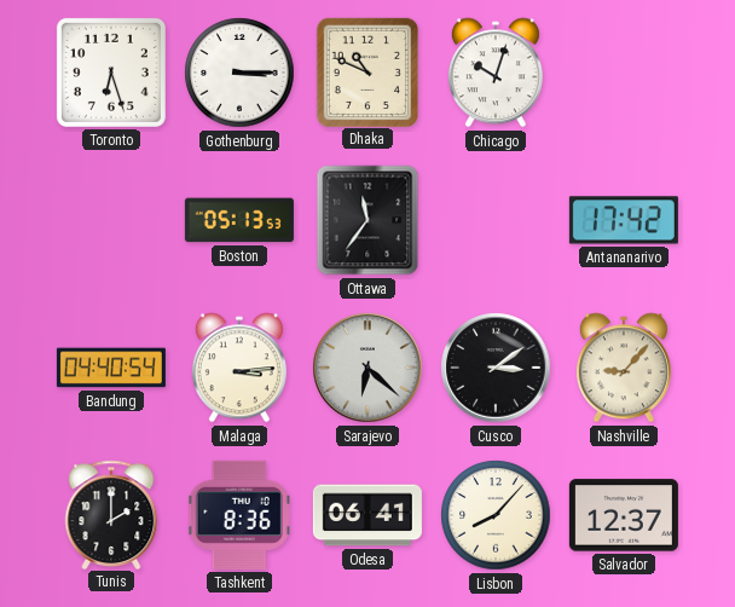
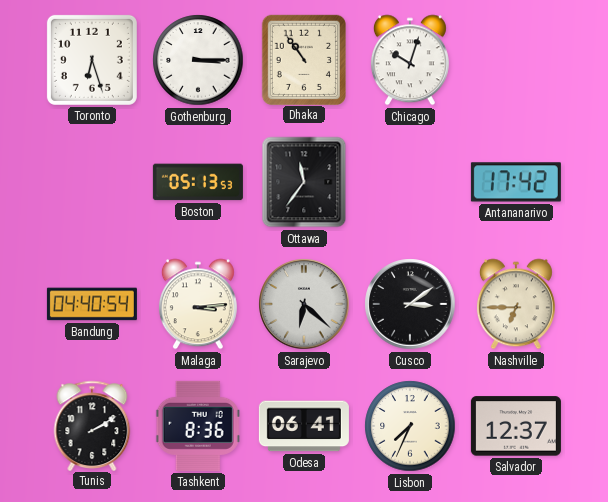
Dhaka: 10:49 -> 10:54 (303, 59)
Nashville: 9:07 -> 6:45 (516, 304)
Tunis: 2:00 -> 2:10 (92, 425)
Lisbon: 8:07 -> 7:34 (410, 426)
